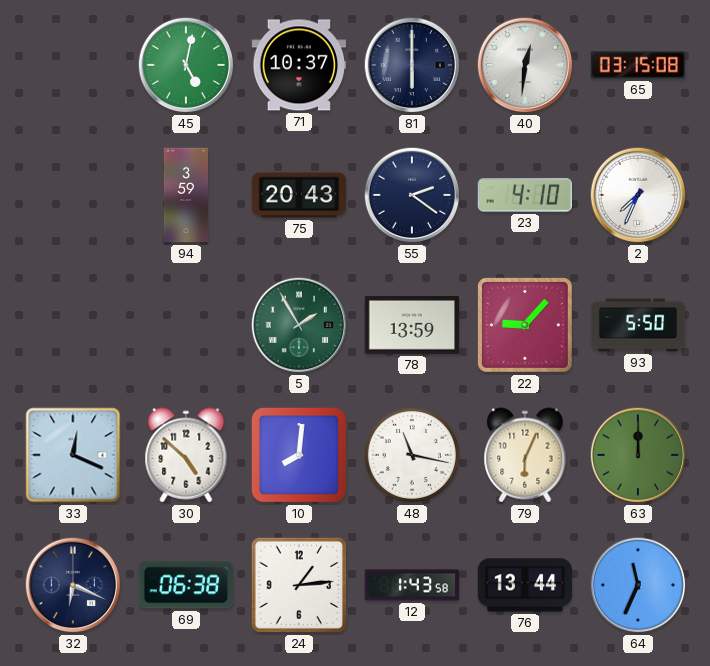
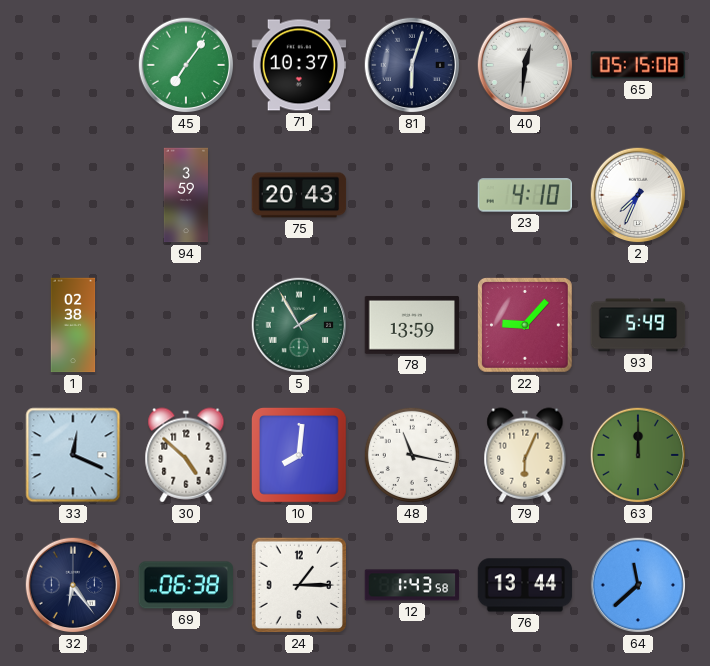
45: 5:02 -> 7:06 (186, 65)
81: 6:00 -> 6:03 (412, 65)
65: 03:15 -> 05:15 (638, 65)
55: 2:21 -> none (412, 195)
1: none -> 02:38 (73, 325)
93: 5:50 -> 5:49 (638, 325)
32: 6:19 -> 6:24 (73, 585)
24: 1:14 -> 1:15 (299, 585)
64: 11:34 -> 11:38 (638, 585)
